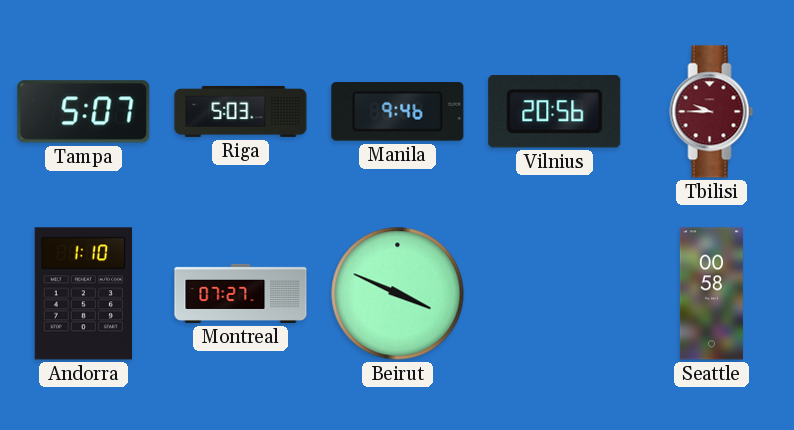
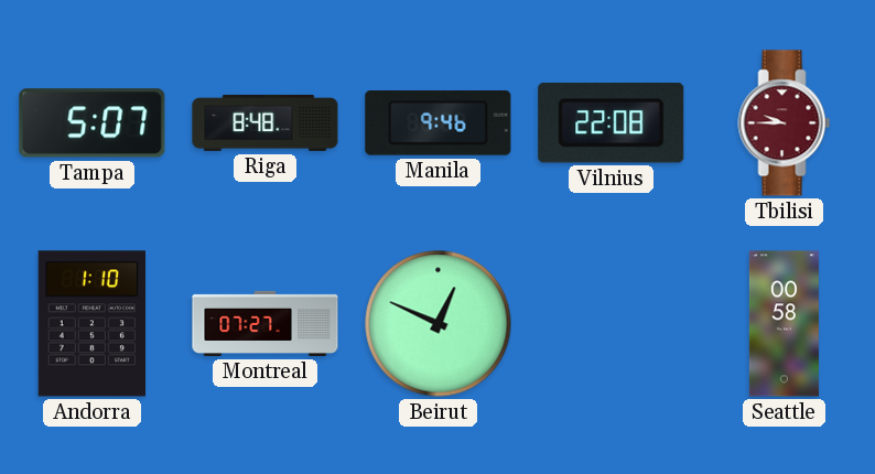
Riga: 5:03 -> 8:48 (266, 122)
Vilnius: 20:56 -> 22:08 (612, 123)
Beirut: 3:49 -> 12:49 (439, 324)
